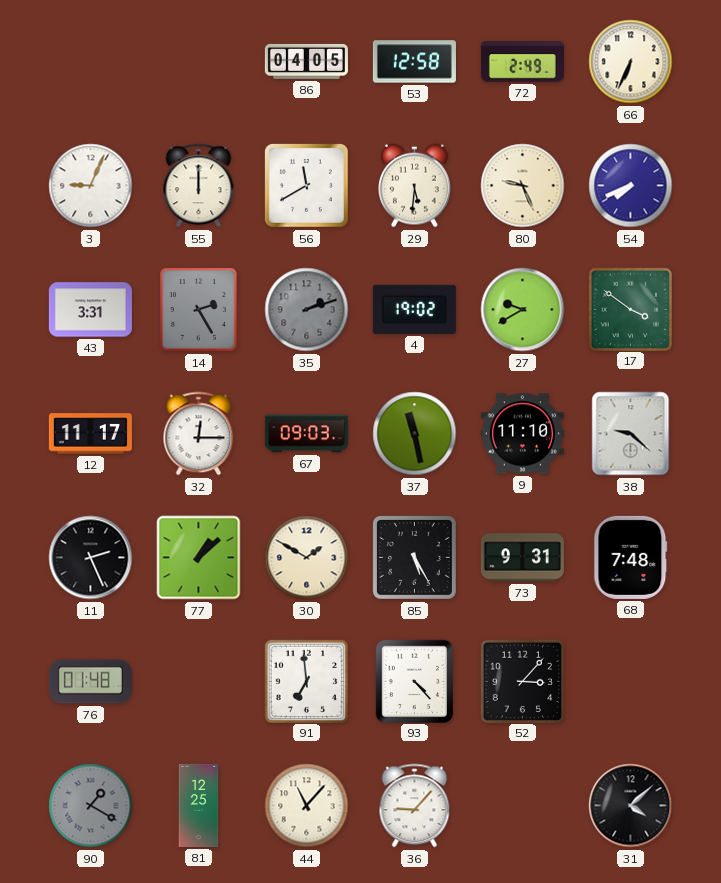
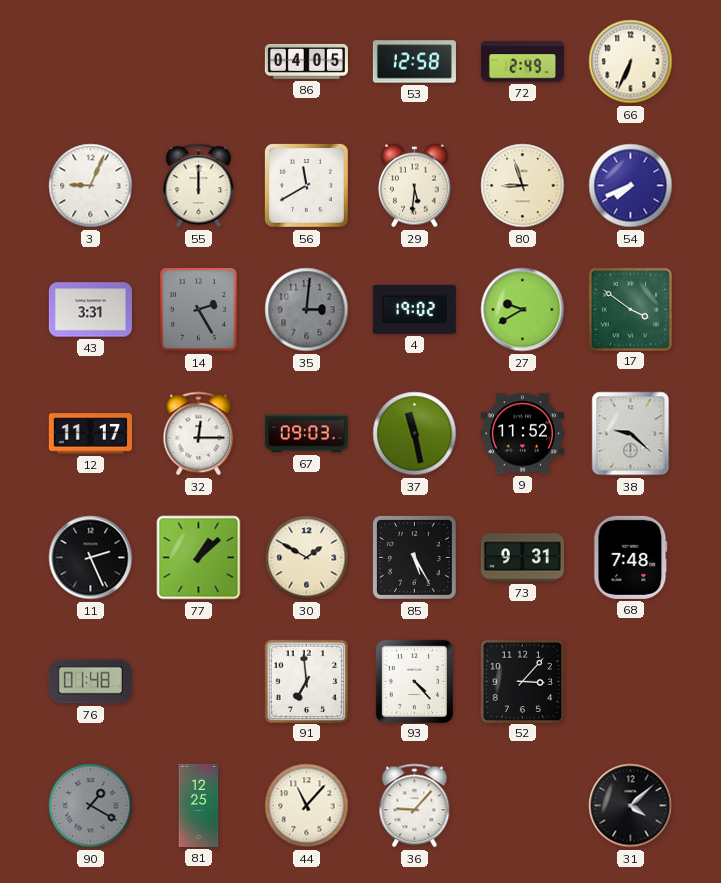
80: 9:26 -> 8:57 (523, 186)
35: 2:12 -> 3:01 (307, 310)
9: 11:10 -> 11:52 (522, 434)
